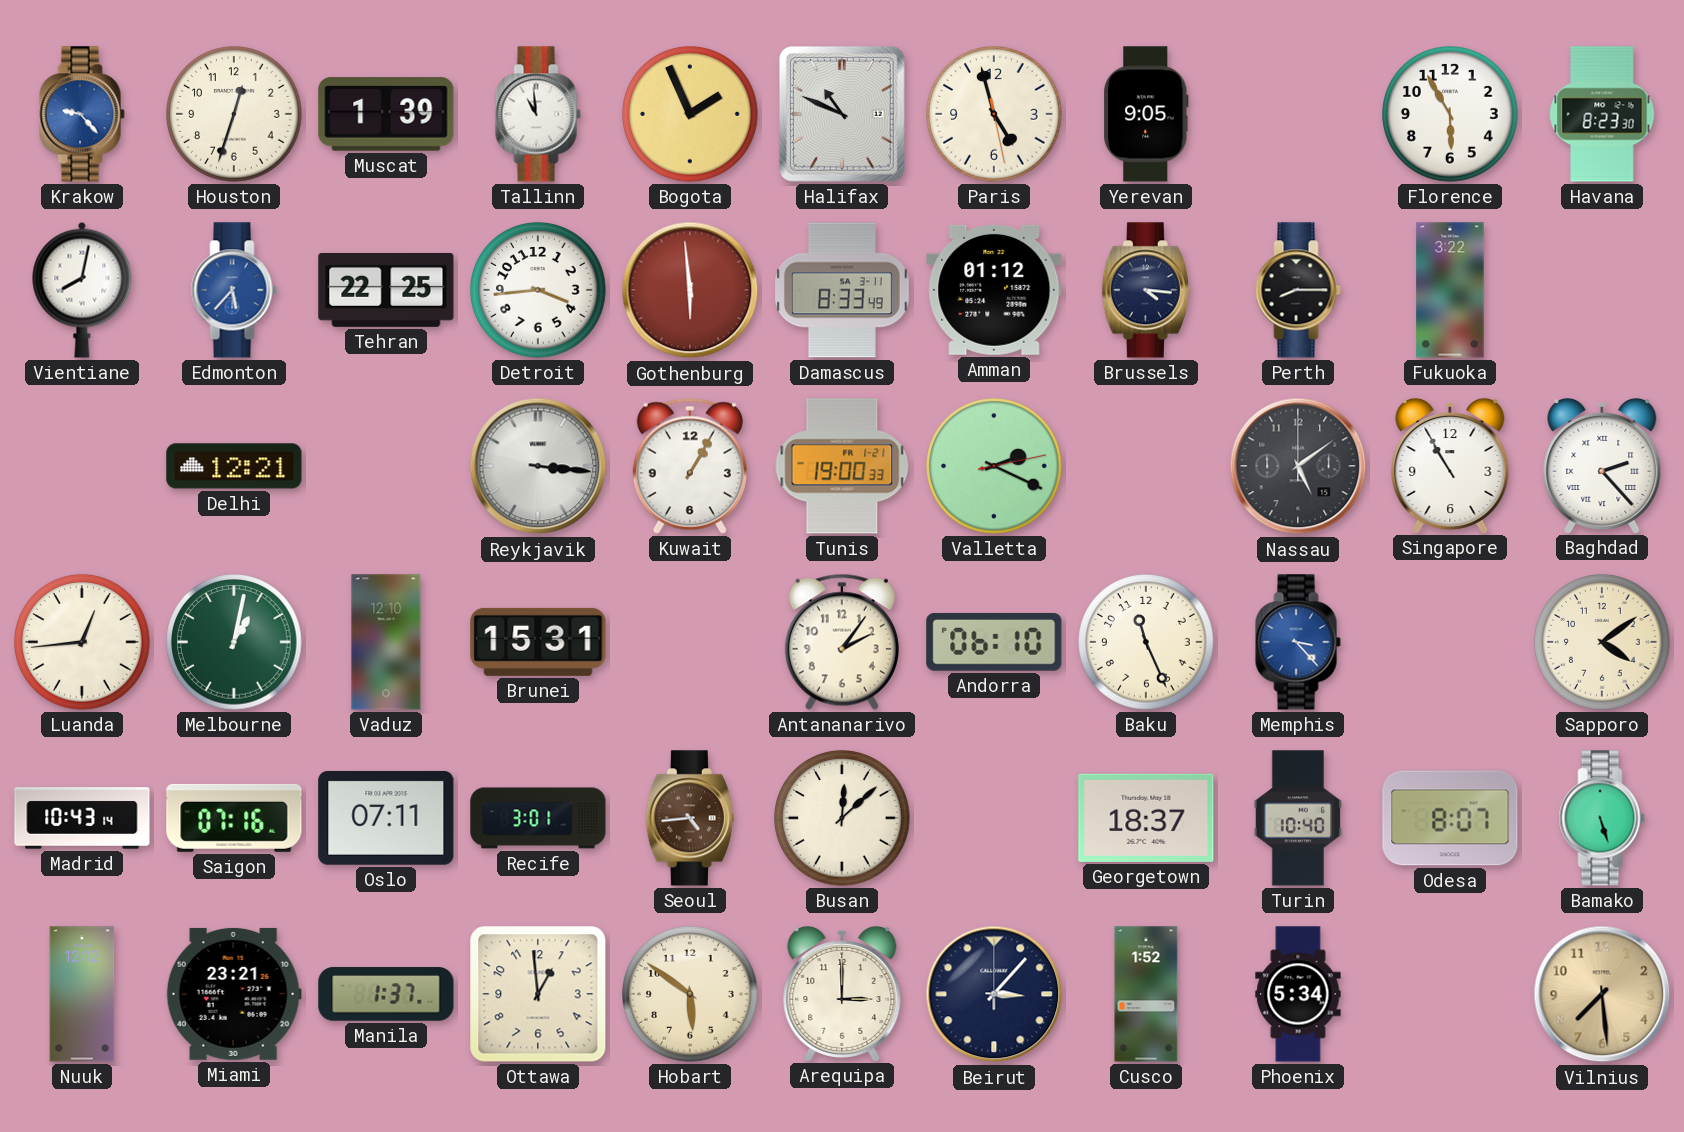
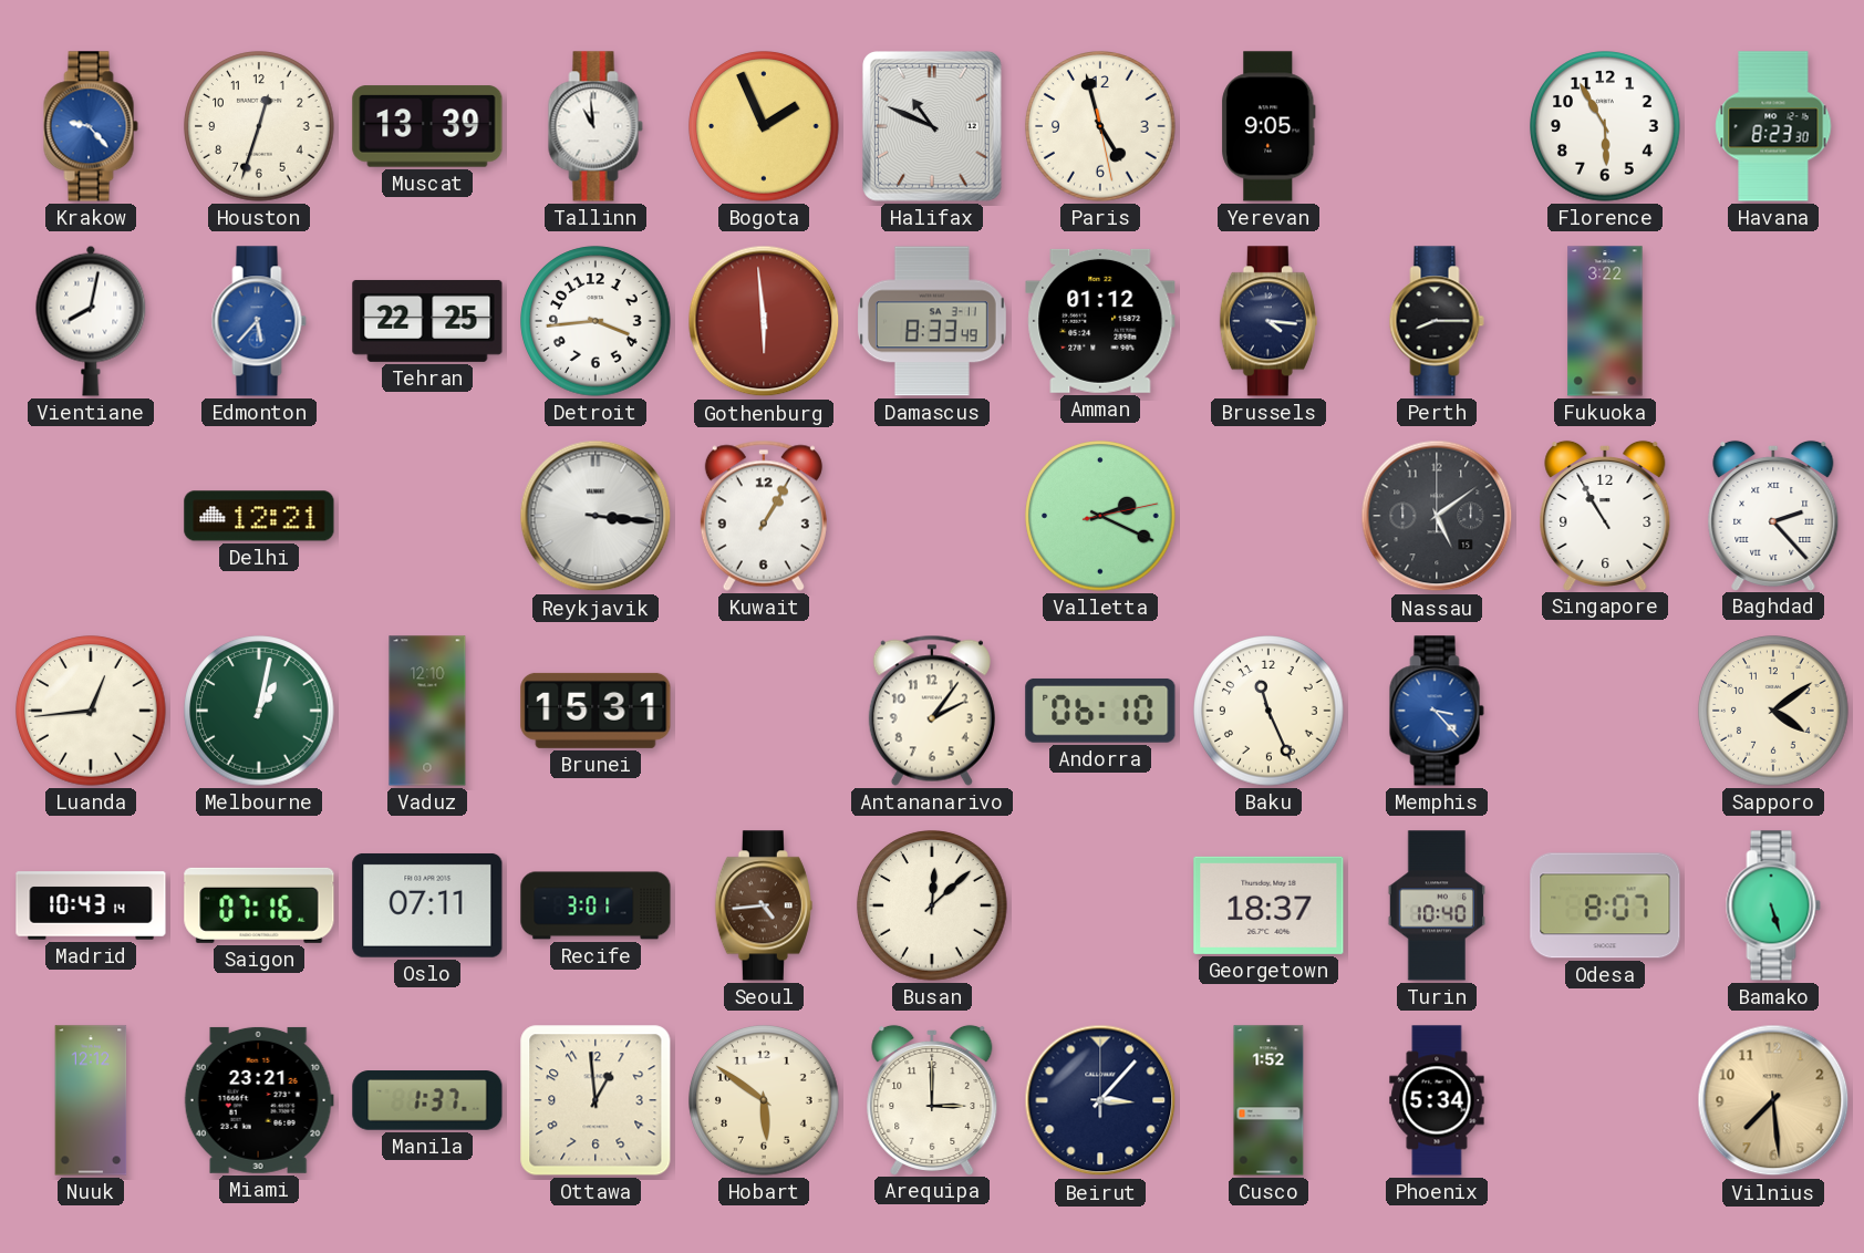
Muscat: 1:39 -> 13:39 (427, 126)
Tunis: 19:00 -> none (842, 466)
